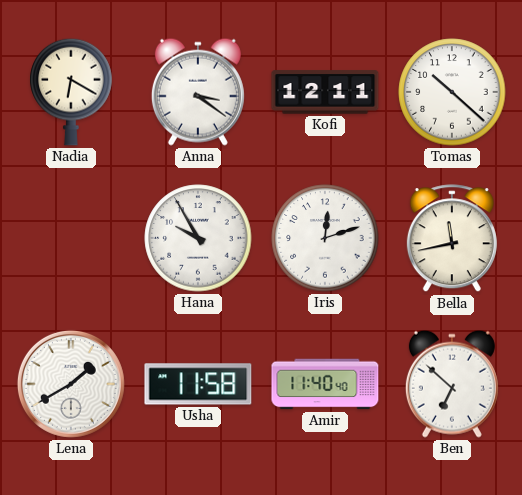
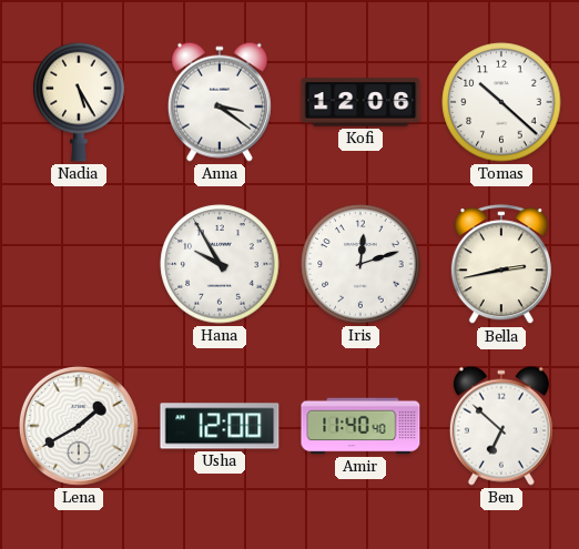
Nadia: 6:20 -> 5:25 (79, 102)
Kofi: 12:11 -> 12:06 (360, 102)
Bella: 11:43 -> 2:43 (501, 265)
Usha: 11:58 -> 12:00 (220, 426)
